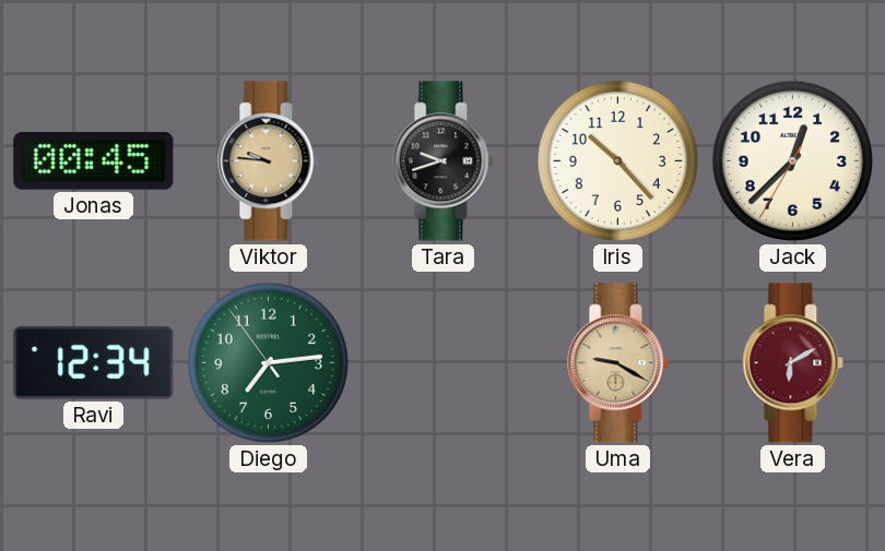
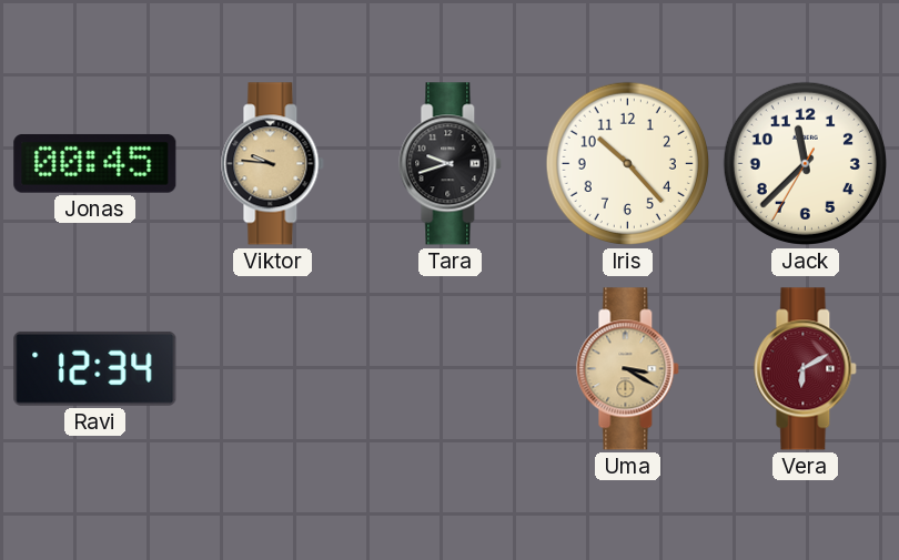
Jack: 12:37 -> 11:37 (805, 163)
Diego: 7:13 -> none (268, 362)
Uma: 9:20 -> 3:20 (628, 369)
